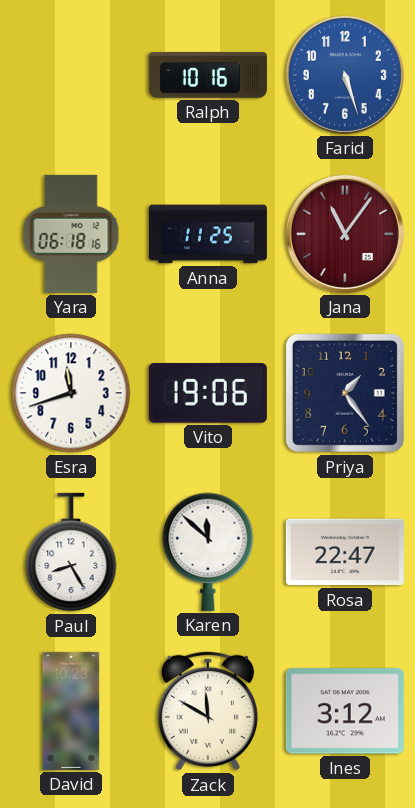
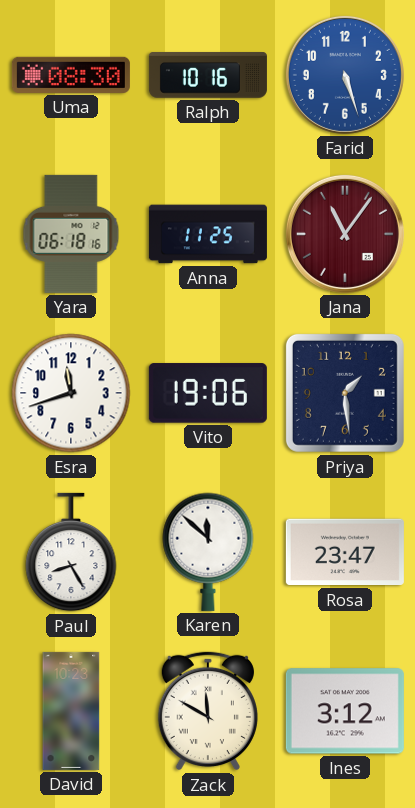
Uma: none -> 08:30 (71, 75)
Priya: 1:24 -> 1:29 (345, 393)
Rosa: 22:47 -> 23:47 (345, 552)
